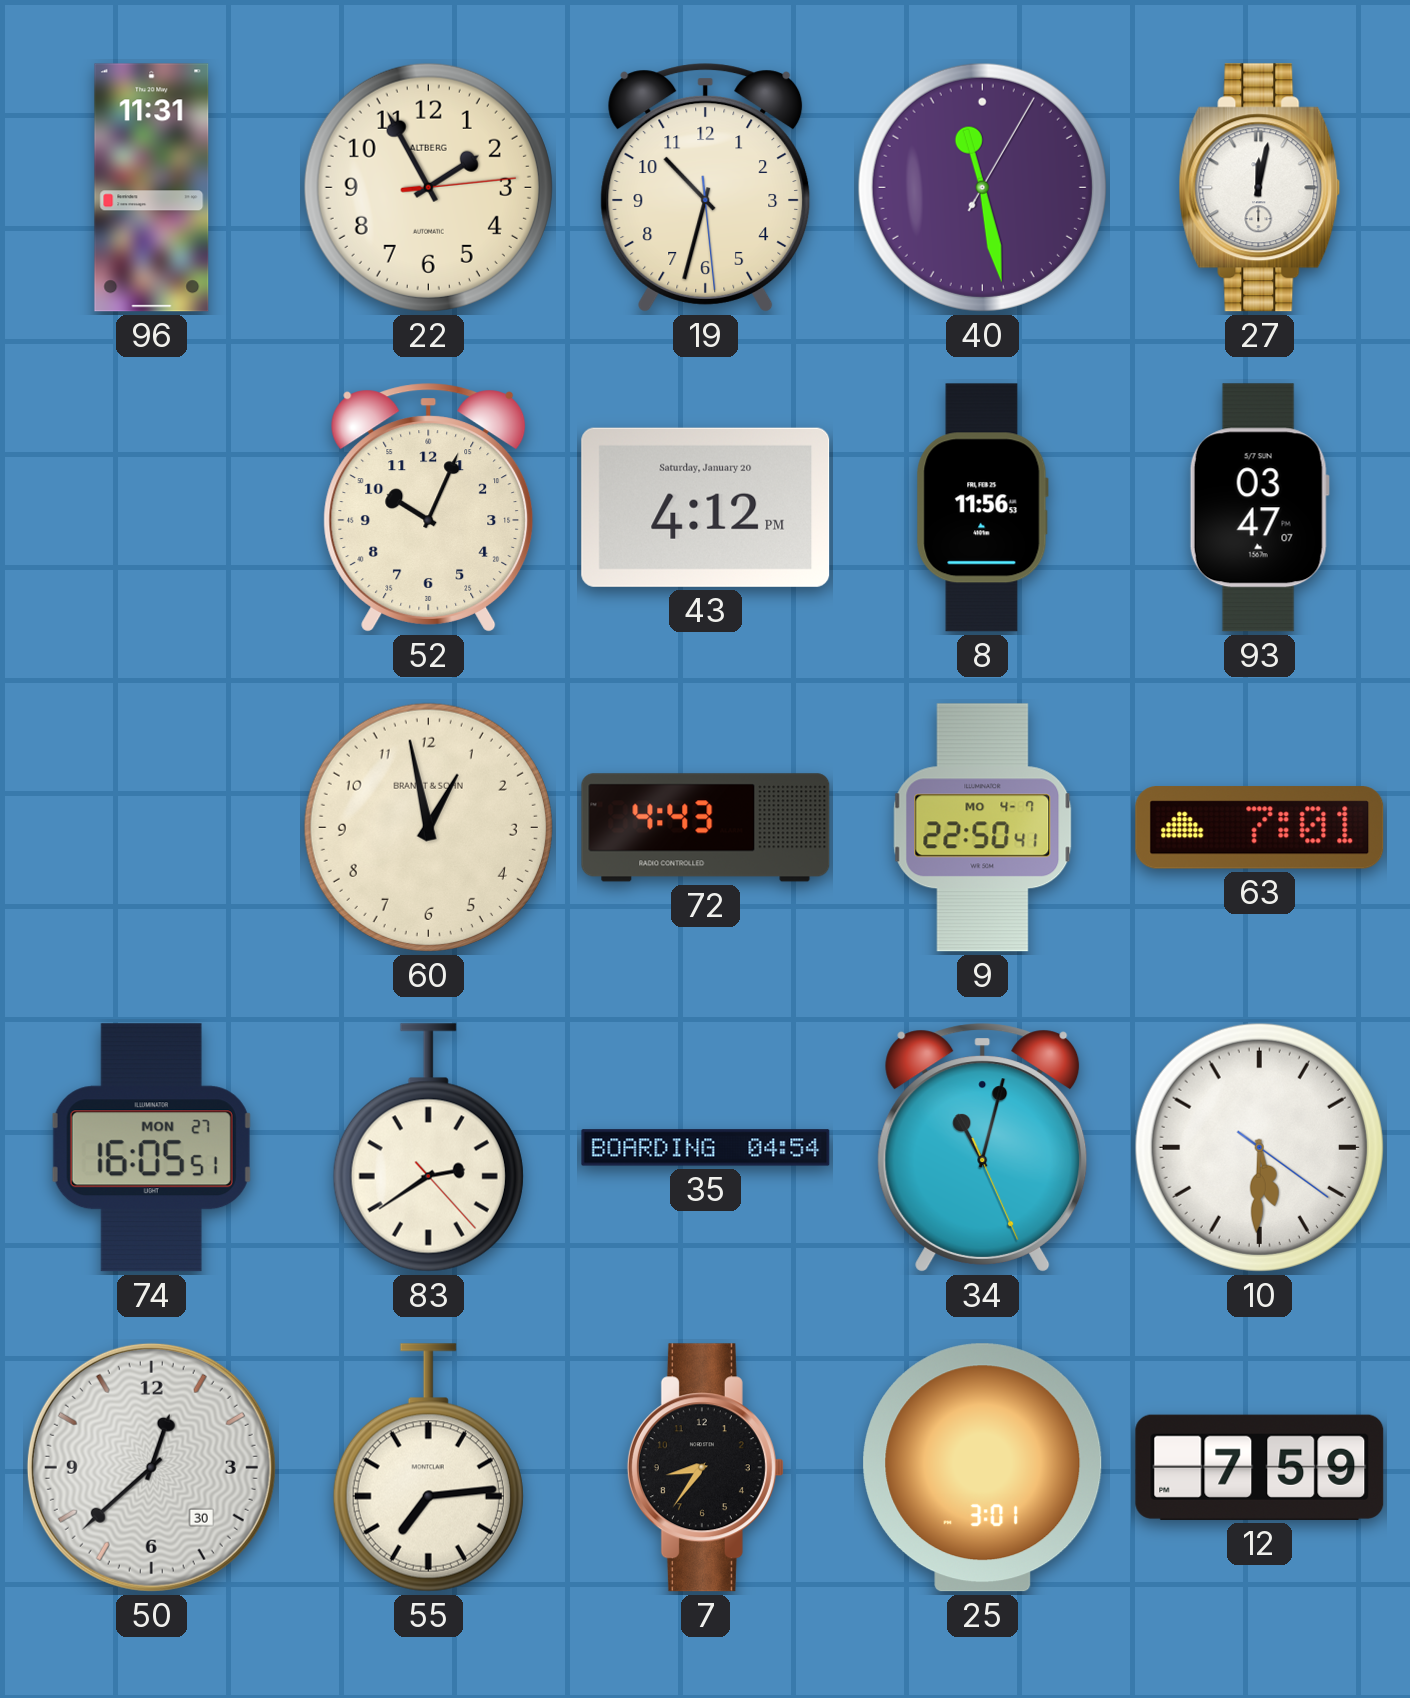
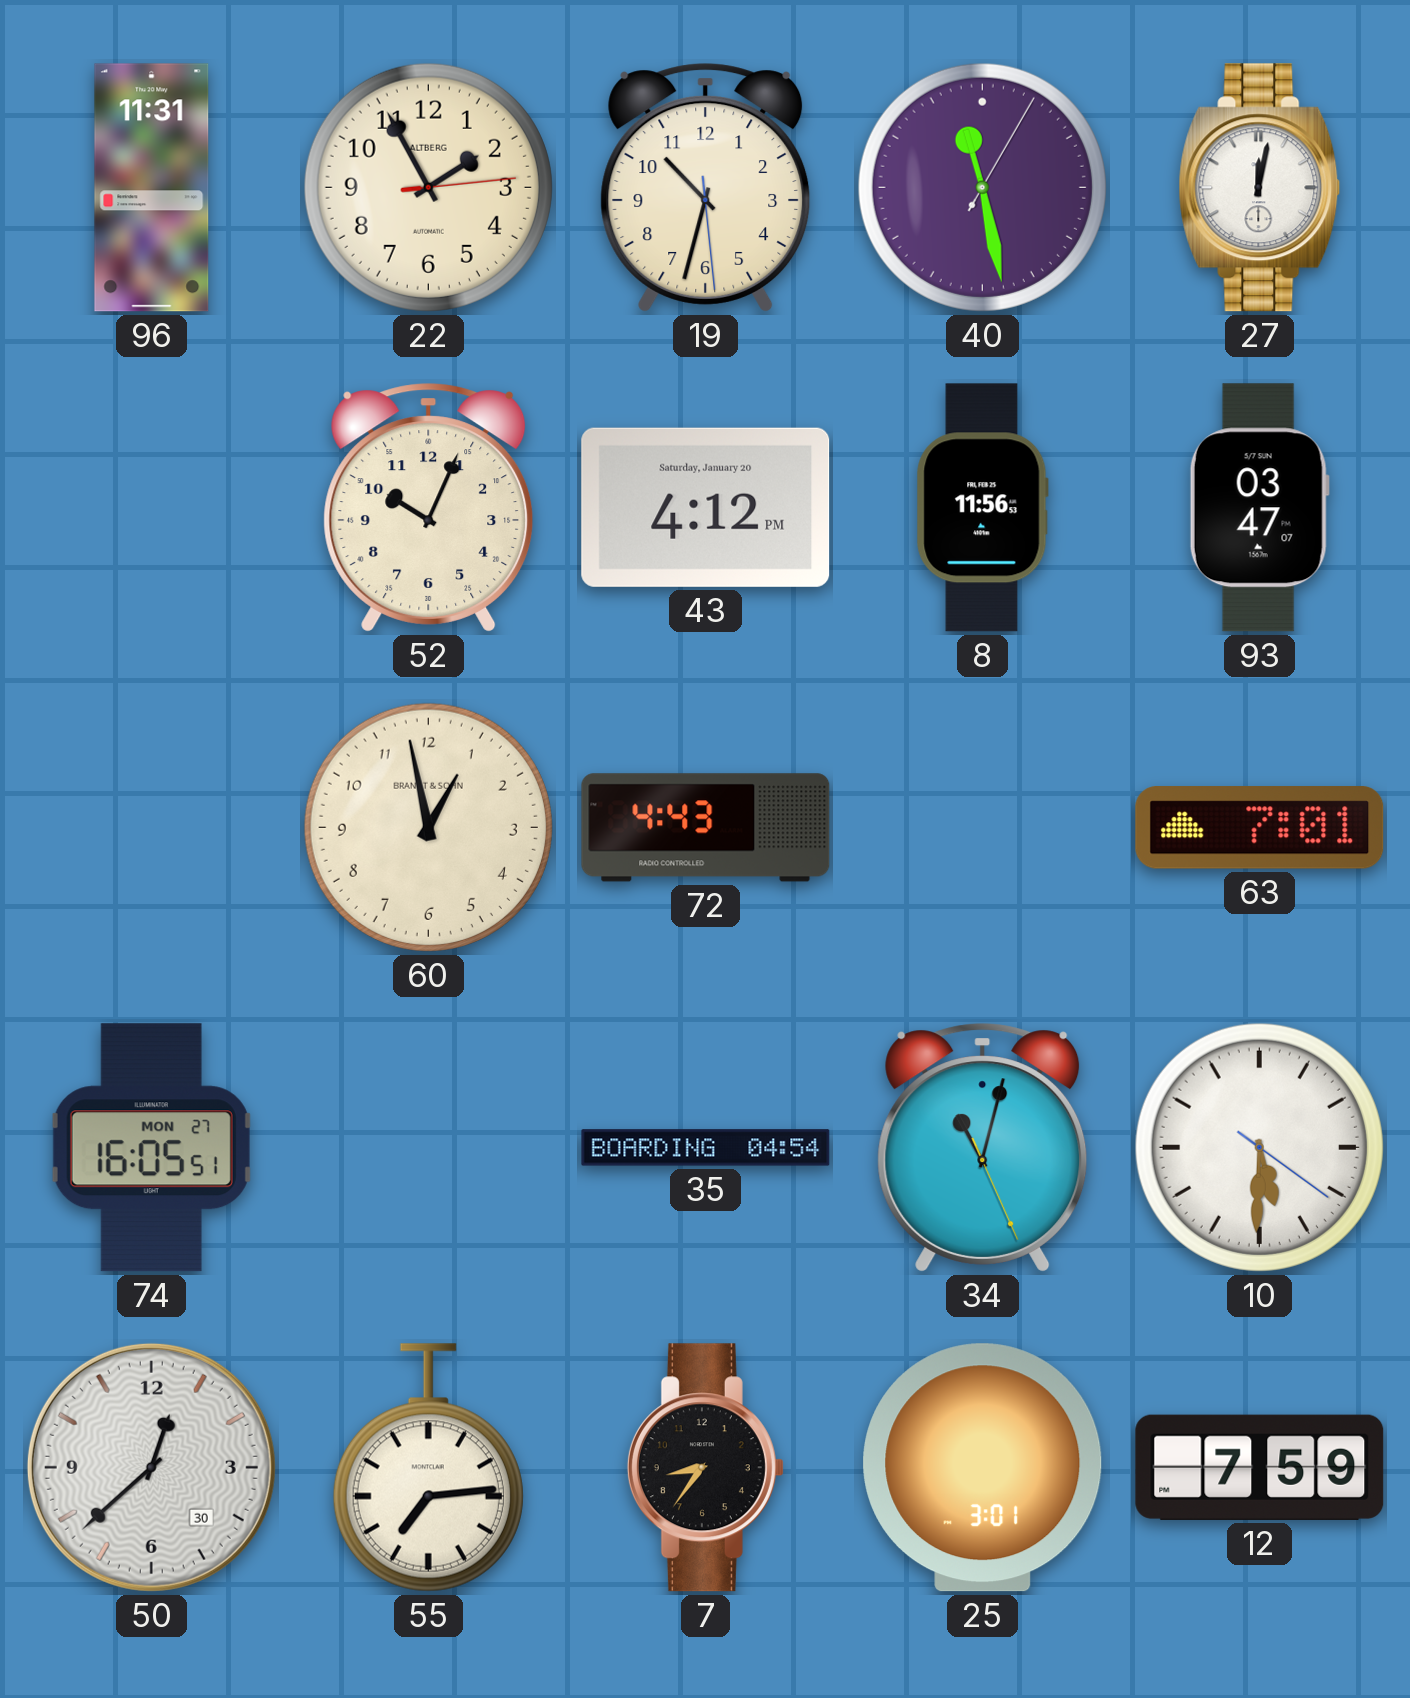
9: 22:50 -> none (983, 828)
83: 2:39 -> none (428, 1148)
